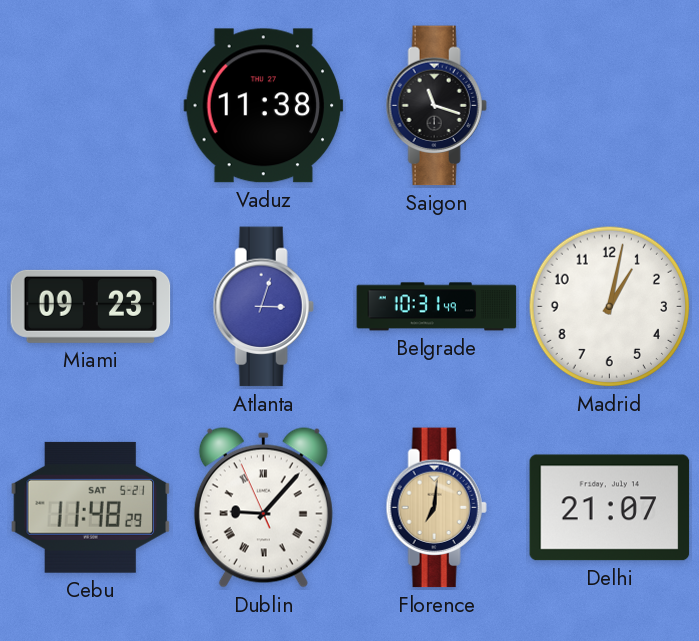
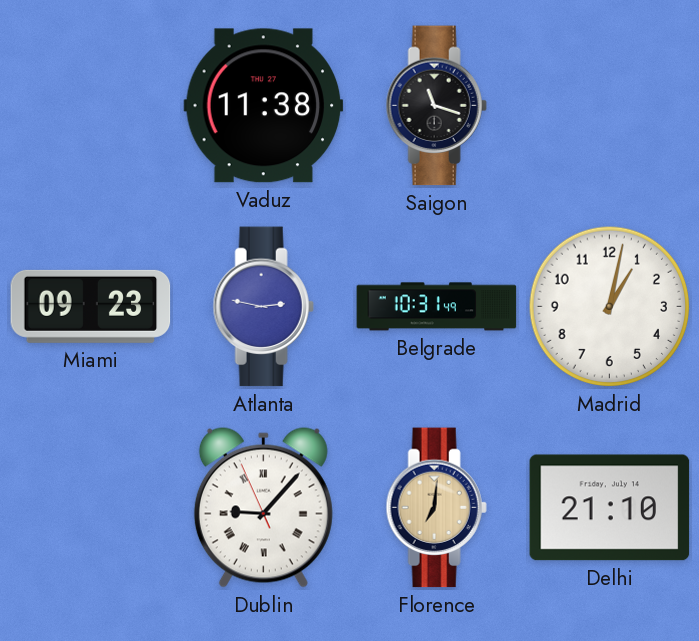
Atlanta: 3:03 -> 2:47 (263, 307)
Cebu: 11:48 -> none (91, 507)
Delhi: 21:07 -> 21:10 (610, 508)
